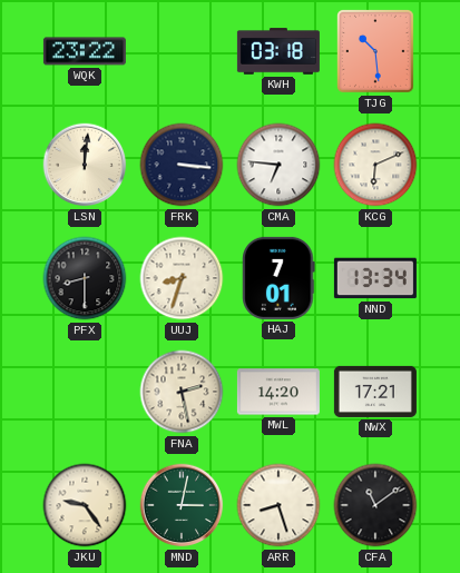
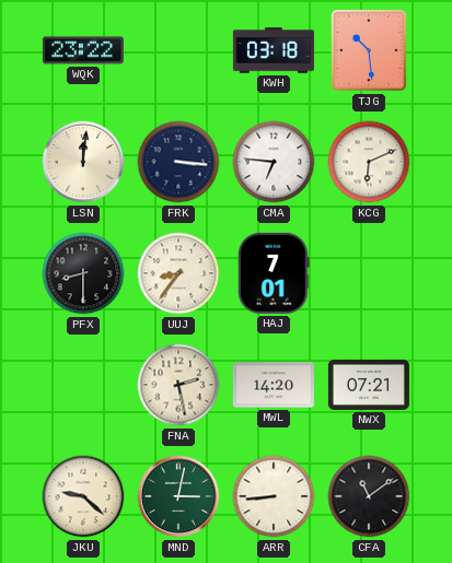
UUJ: 8:33 -> 8:36 (178, 273)
NND: 13:34 -> none (375, 278)
NWX: 17:21 -> 07:21 (369, 385)
JKU: 9:24 -> 9:22 (83, 496)
ARR: 8:27 -> 8:44 (274, 496)
